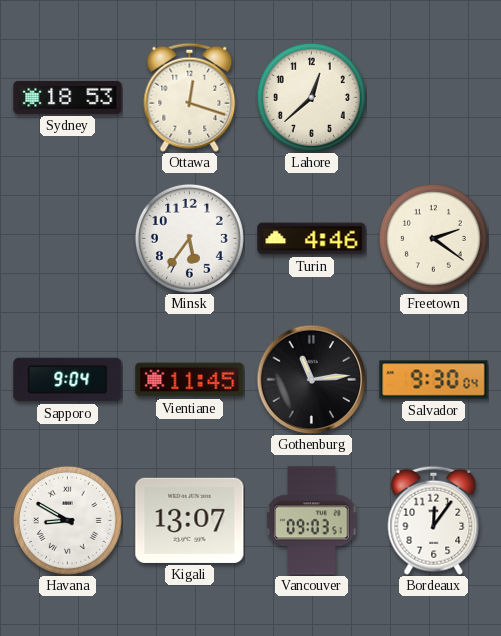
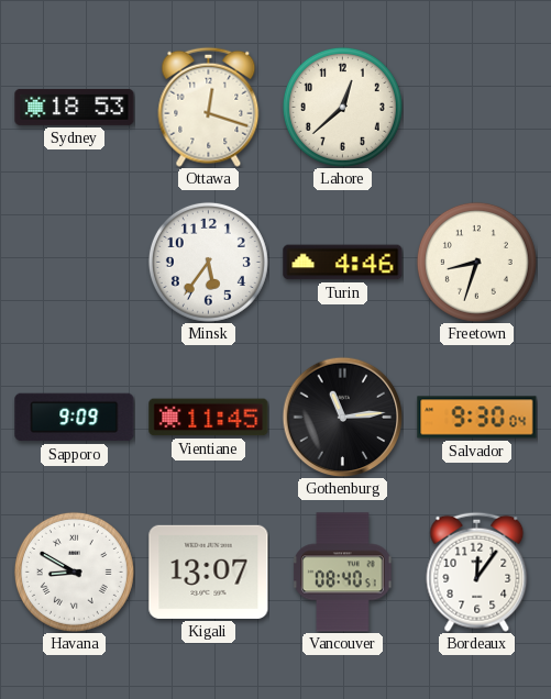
Freetown: 2:21 -> 8:33 (476, 262)
Sapporo: 9:04 -> 9:09 (75, 418)
Vancouver: 09:03 -> 08:40 (343, 573)
